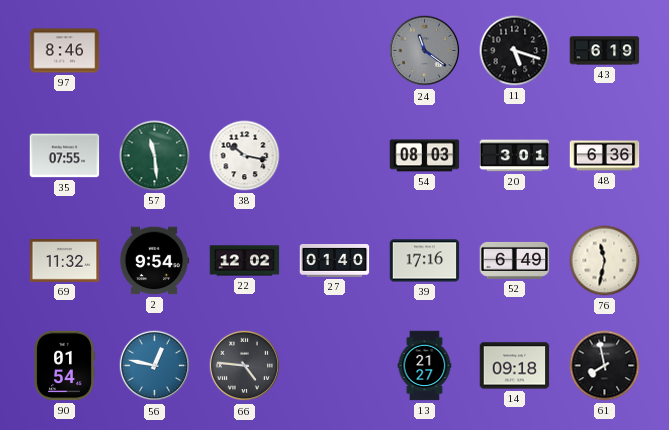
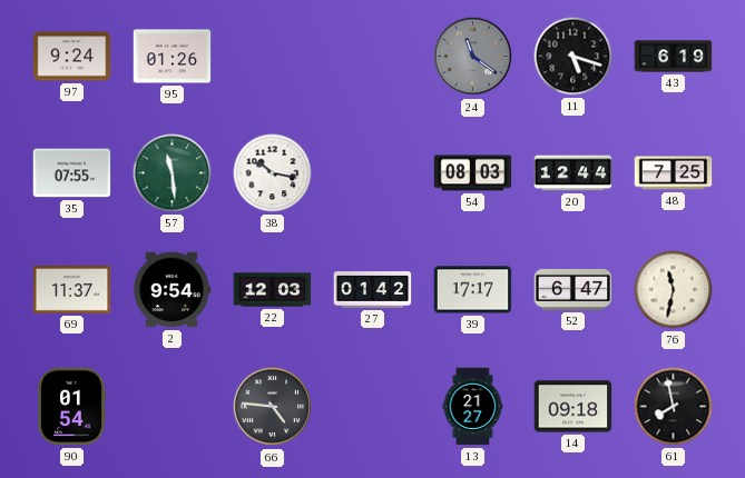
97: 8:46 -> 9:24 (72, 57)
95: none -> 01:26 (173, 57)
20: 3:01 -> 12:44 (574, 173)
48: 6:36 -> 7:25 (674, 173)
69: 11:32 -> 11:37 (72, 290)
22: 12:02 -> 12:03 (273, 290)
27: 01:40 -> 01:42 (373, 290)
39: 17:16 -> 17:17 (473, 290)
52: 6:49 -> 6:47 (574, 290)
56: 12:47 -> none (155, 366)
